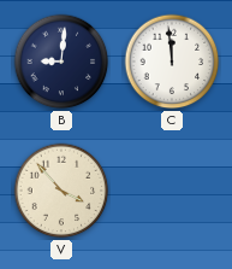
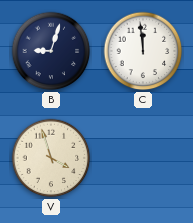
B: 9:01 -> 9:03 (51, 51)
V: 3:53 -> 3:57 (51, 158)
